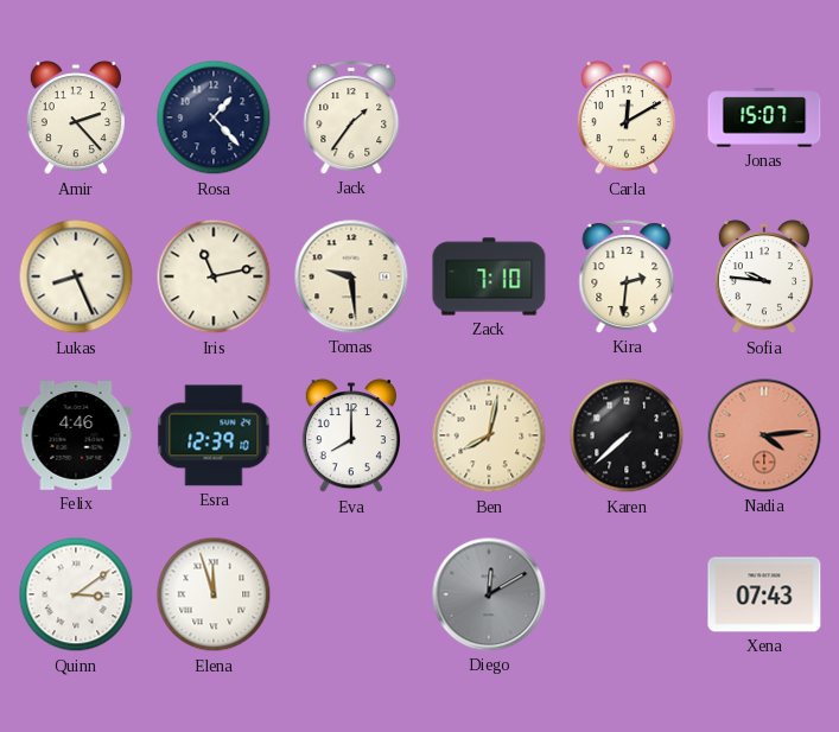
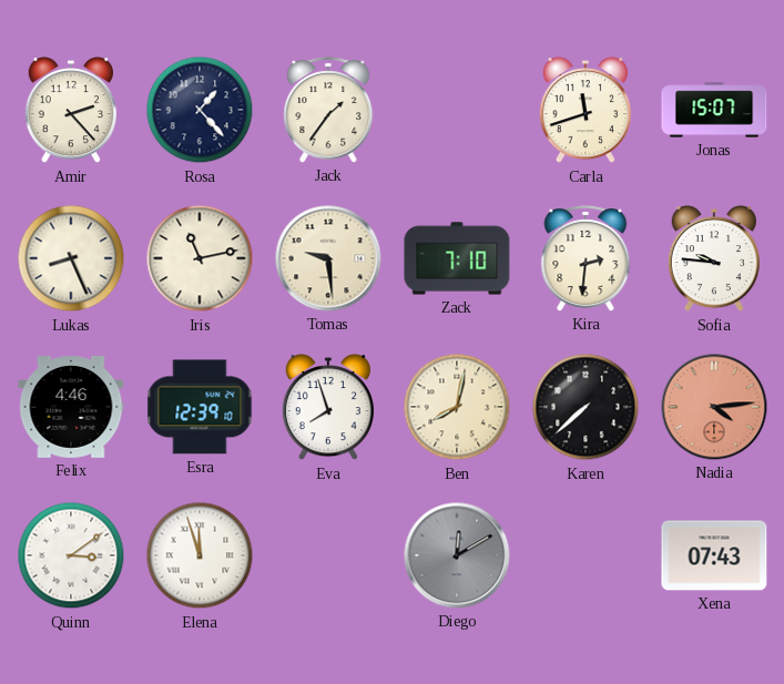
Carla: 12:10 -> 11:42 (586, 111)
Eva: 8:00 -> 7:57 (328, 408)
